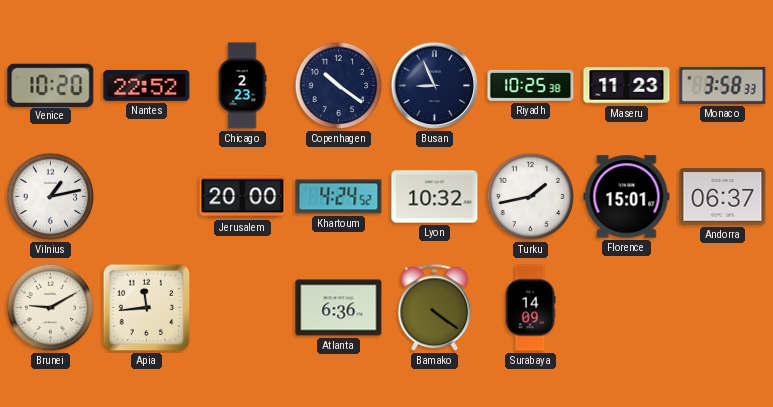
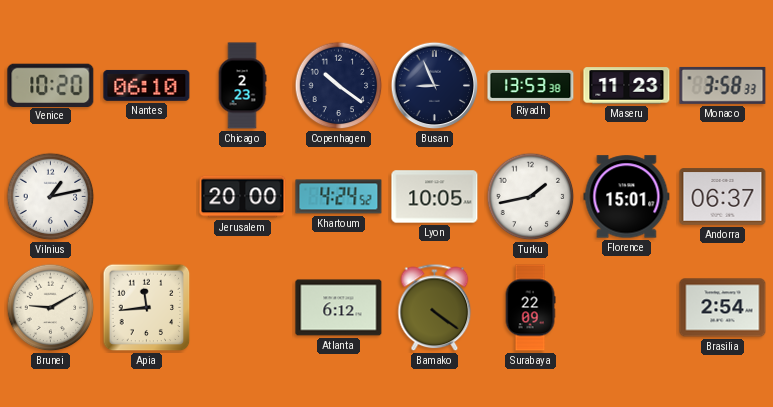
Nantes: 22:52 -> 06:10 (147, 85)
Riyadh: 10:25 -> 13:53 (531, 85)
Lyon: 10:32 -> 10:05 (435, 197)
Atlanta: 6:36 -> 6:12 (339, 308)
Surabaya: 14:09 -> 22:09 (530, 308)
Brasilia: none -> 2:54 (723, 308)
